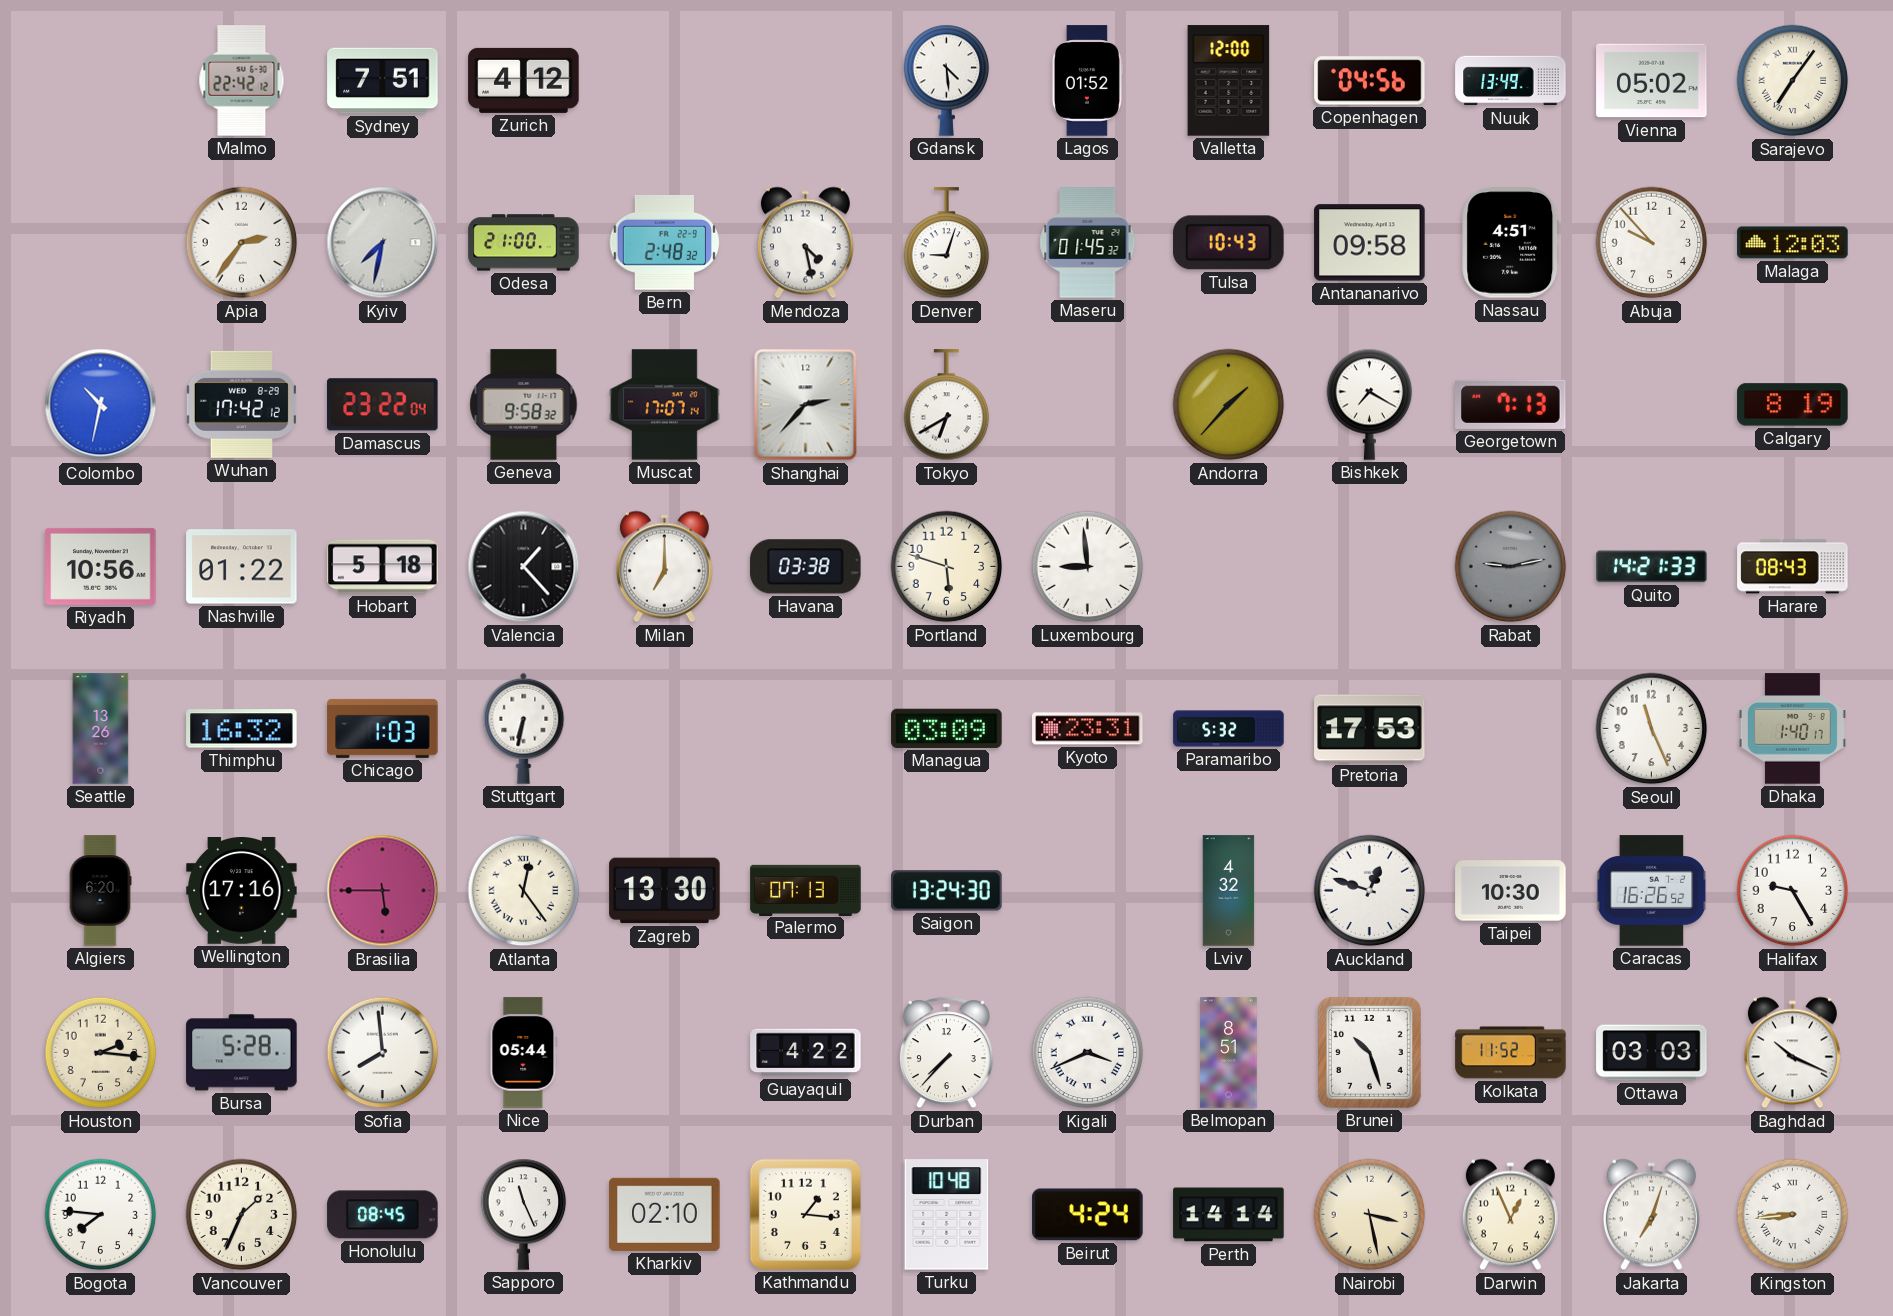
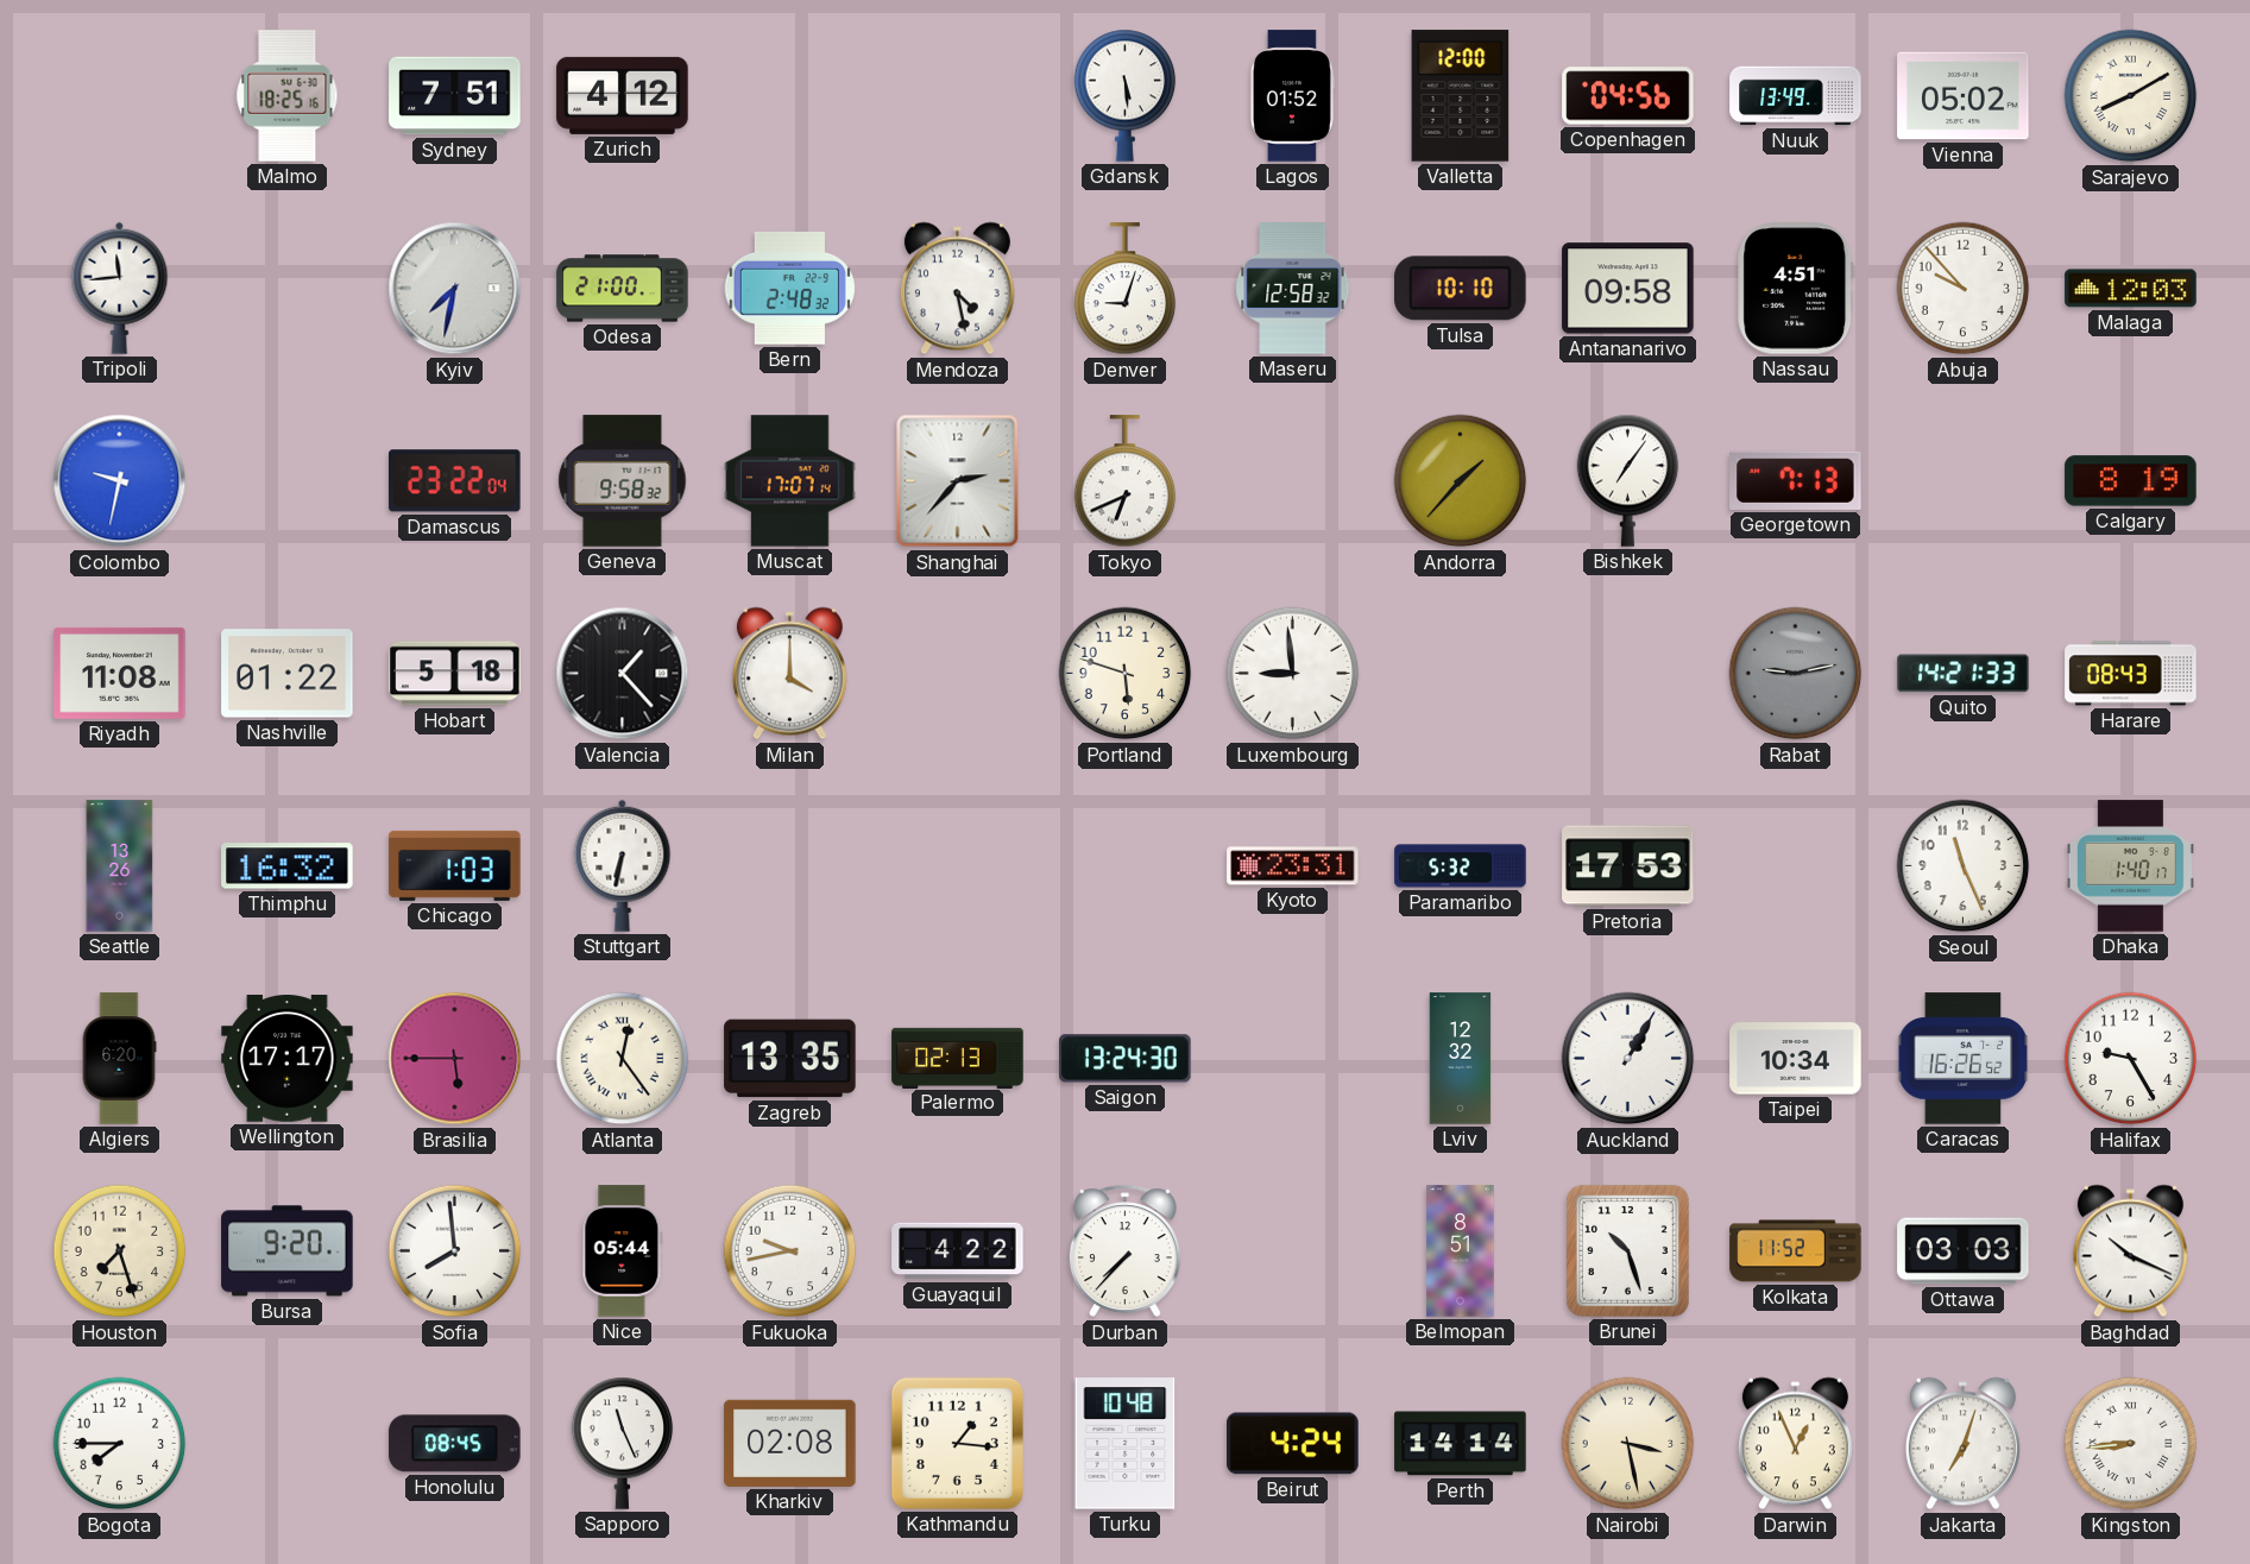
Malmo: 22:42 -> 18:25 (288, 96)
Gdansk: 4:29 -> 5:29 (1126, 95)
Sarajevo: 7:06 -> 8:10 (2131, 96)
Tripoli: none -> 11:44 (120, 288)
Apia: 2:36 -> none (242, 243)
Maseru: 01:45 -> 12:58 (1293, 289)
Tulsa: 10:43 -> 10:10 (1461, 289)
Colombo: 10:32 -> 9:32 (120, 481)
Wuhan: 17:42 -> none (241, 404)
Tokyo: 6:40 -> 6:41 (1126, 481)
Bishkek: 7:20 -> 7:06 (1628, 480)
Riyadh: 10:56 -> 11:08 (120, 673)
Milan: 7:00 -> 4:00 (789, 674)
Havana: 03:38 -> none (806, 567)
Managua: 03:09 -> none (947, 728)
Wellington: 17:16 -> 17:17 (288, 1059)
Zagreb: 13:30 -> 13:35 (790, 1059)
Palermo: 07:13 -> 02:13 (958, 1058)
Lviv: 4:32 -> 12:32 (1461, 1059)
Auckland: 12:48 -> 1:05 (1628, 1059)
Taipei: 10:30 -> 10:34 (1796, 1059)
Houston: 2:16 -> 7:27 (120, 1251)
Bursa: 5:28 -> 9:20 (288, 1251)
Fukuoka: none -> 9:43 (790, 1251)
Kigali: 3:41 -> none (1088, 1053)
Bogota: 7:46 -> 7:45 (120, 1444)
Vancouver: 1:34 -> none (242, 1215)
Kharkiv: 02:10 -> 02:08 (790, 1443)
